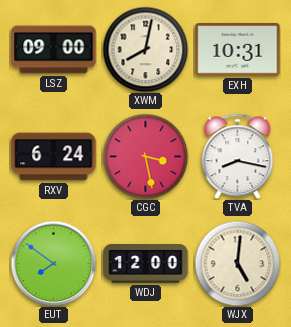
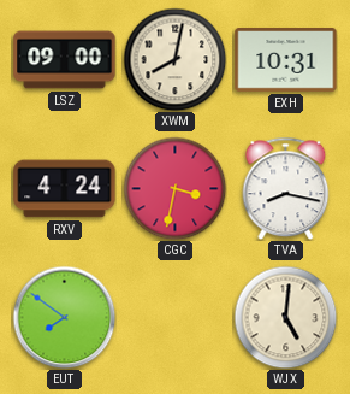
RXV: 6:24 -> 4:24 (65, 189)
CGC: 3:28 -> 3:32 (174, 188)
WDJ: 12:00 -> none (146, 264)
